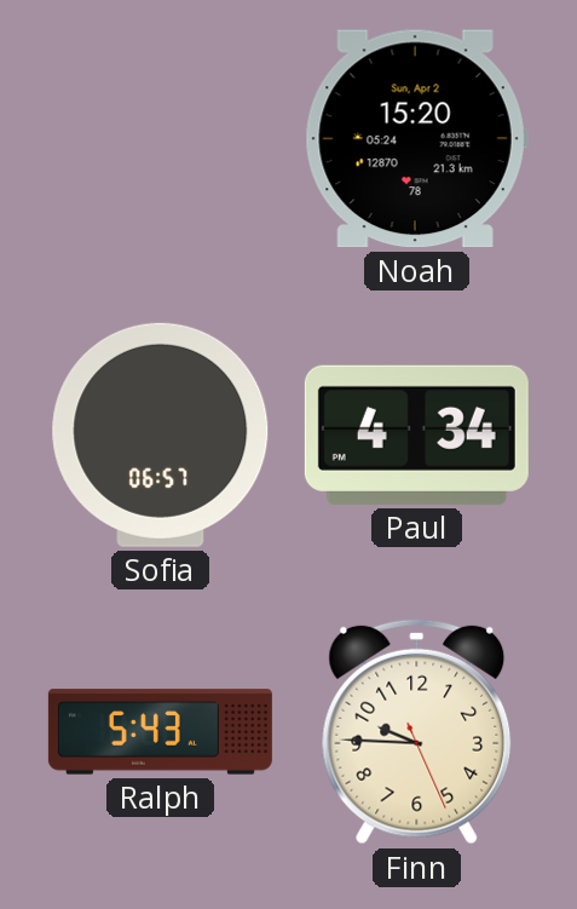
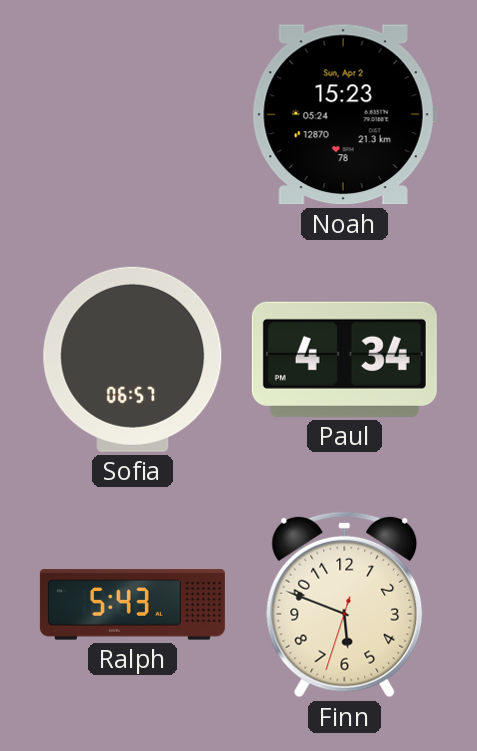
Noah: 15:20 -> 15:23 (344, 115)
Finn: 9:45 -> 5:48 (345, 604)
